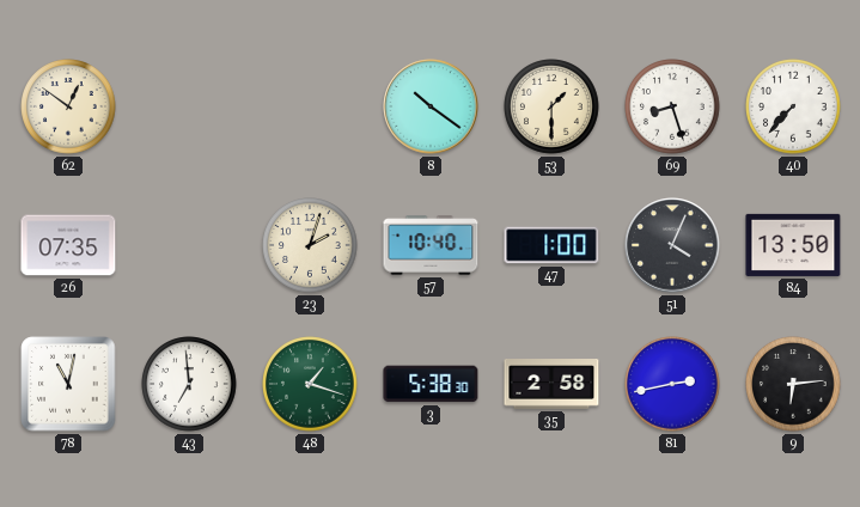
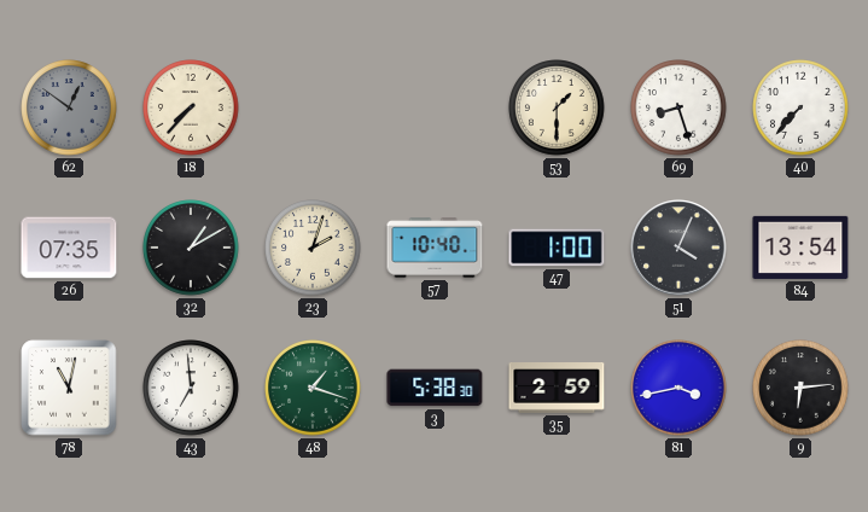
62 dial: cream -> grey (69, 107)
18: none -> 7:37 (191, 107)
8: 10:21 -> none (431, 106)
32: none -> 1:10 (191, 248)
84: 13:50 -> 13:54 (800, 248)
35: 2:58 -> 2:59 (557, 389)
81: 2:43 -> 3:43 (678, 388)
